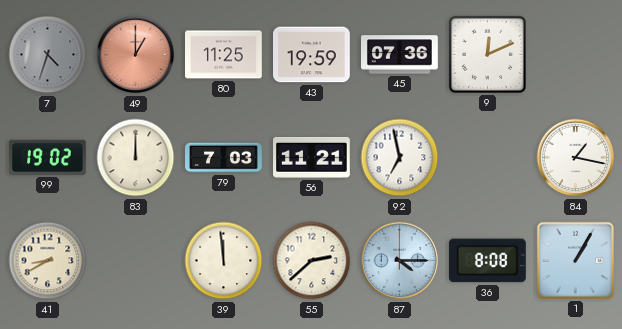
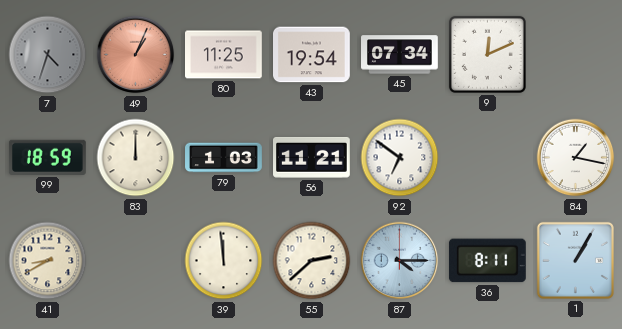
49: 1:00 -> 1:04 (136, 55)
43: 19:59 -> 19:54 (312, 55)
45: 07:36 -> 07:34 (400, 55)
99: 19:02 -> 18:59 (47, 157)
79: 7:03 -> 1:03 (224, 158)
92: 6:58 -> 6:51 (400, 158)
36: 8:08 -> 8:11 (487, 261)
